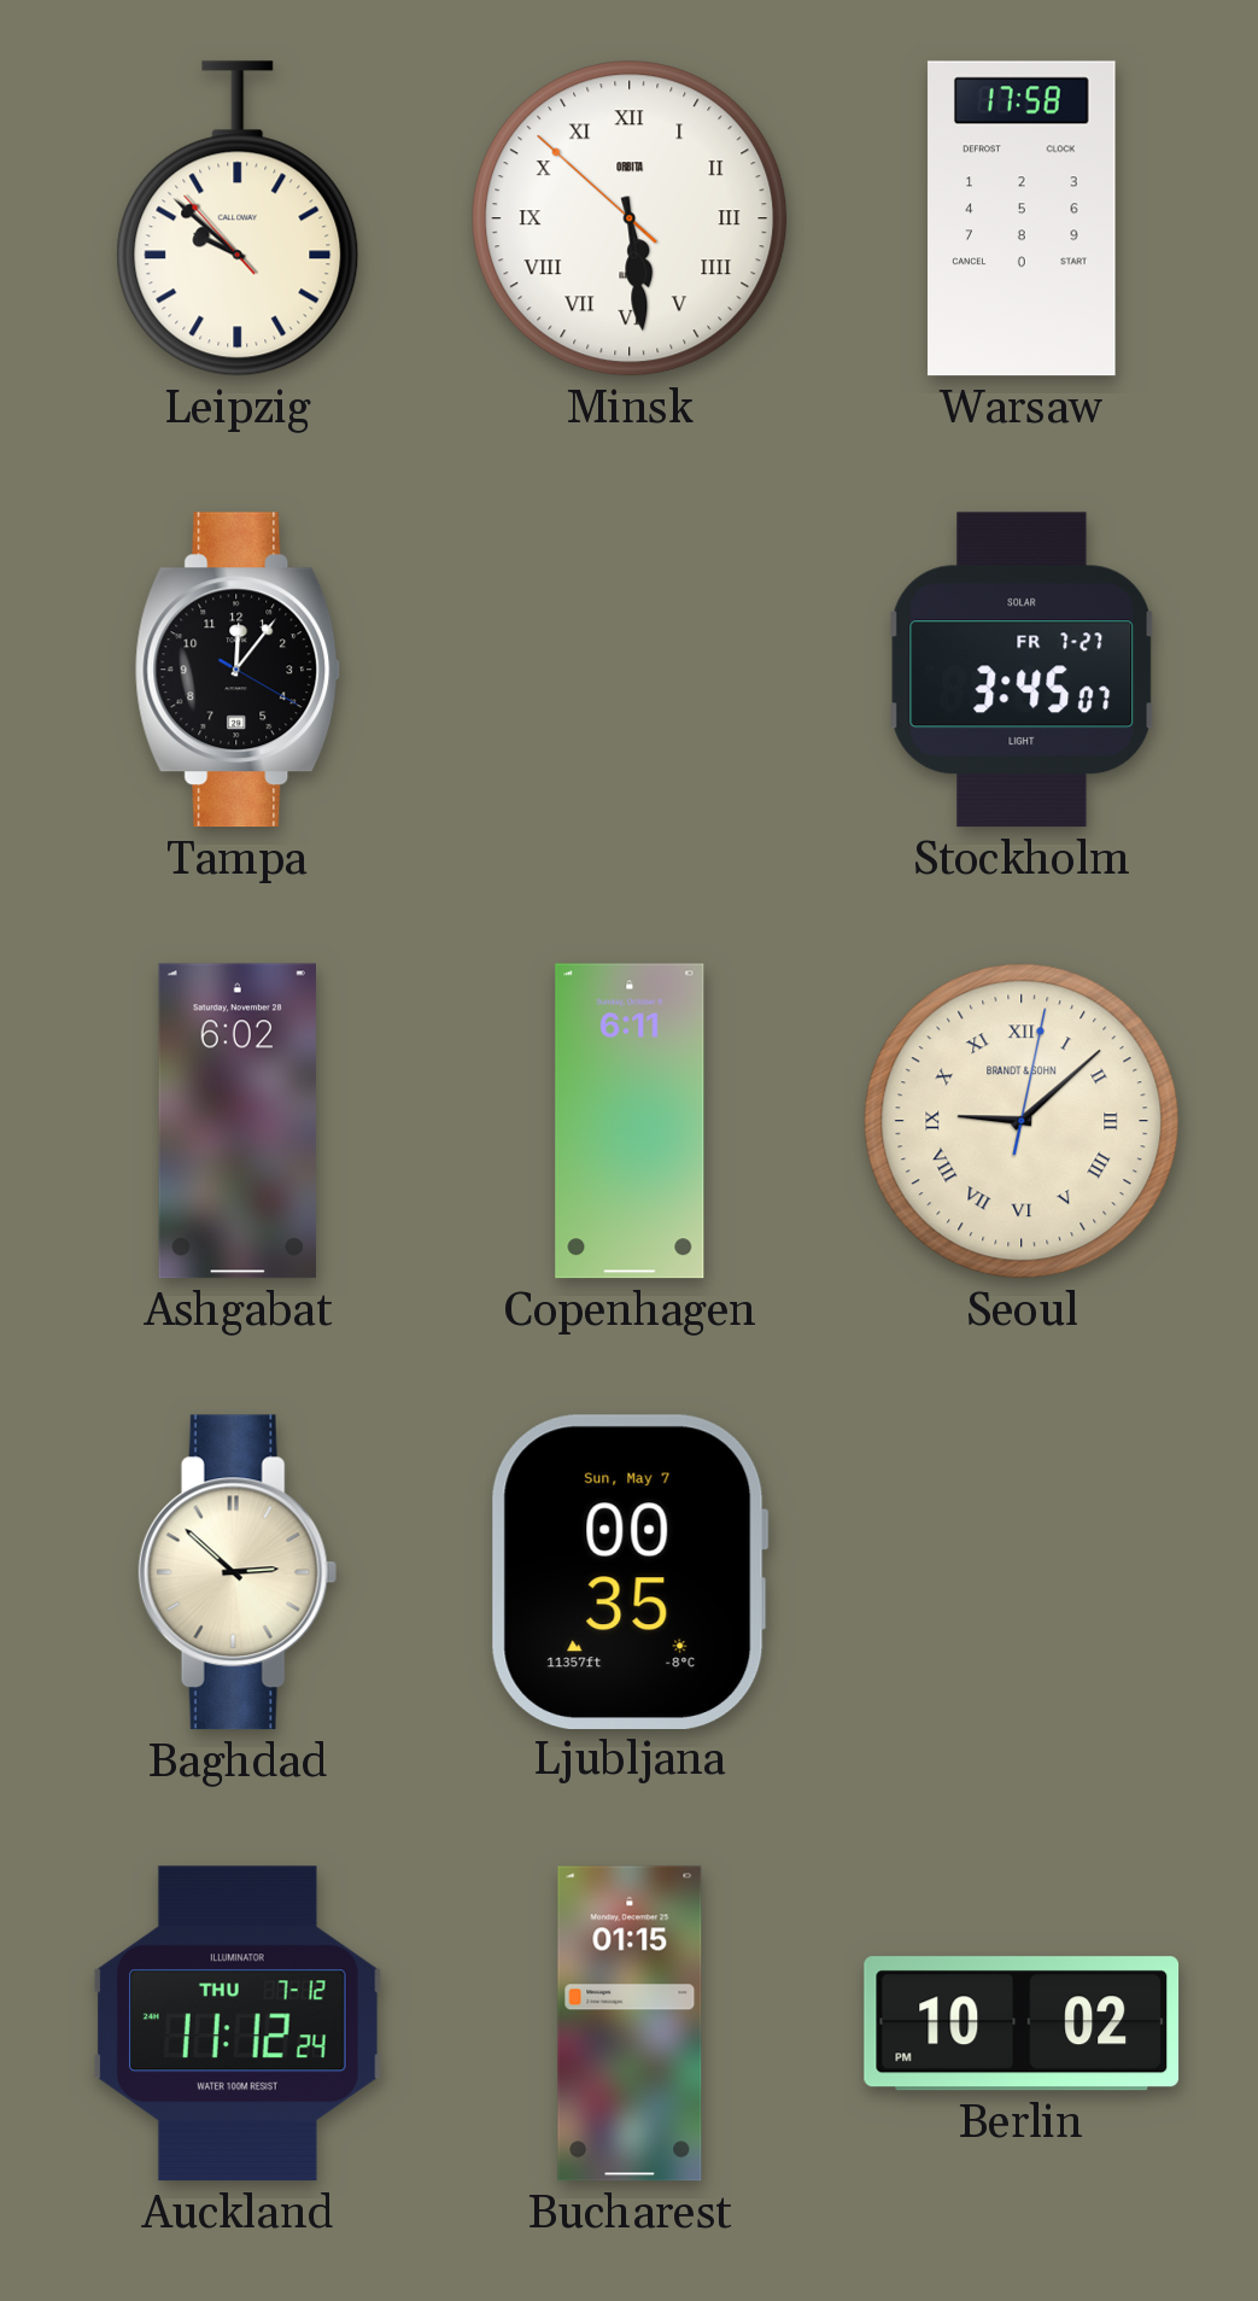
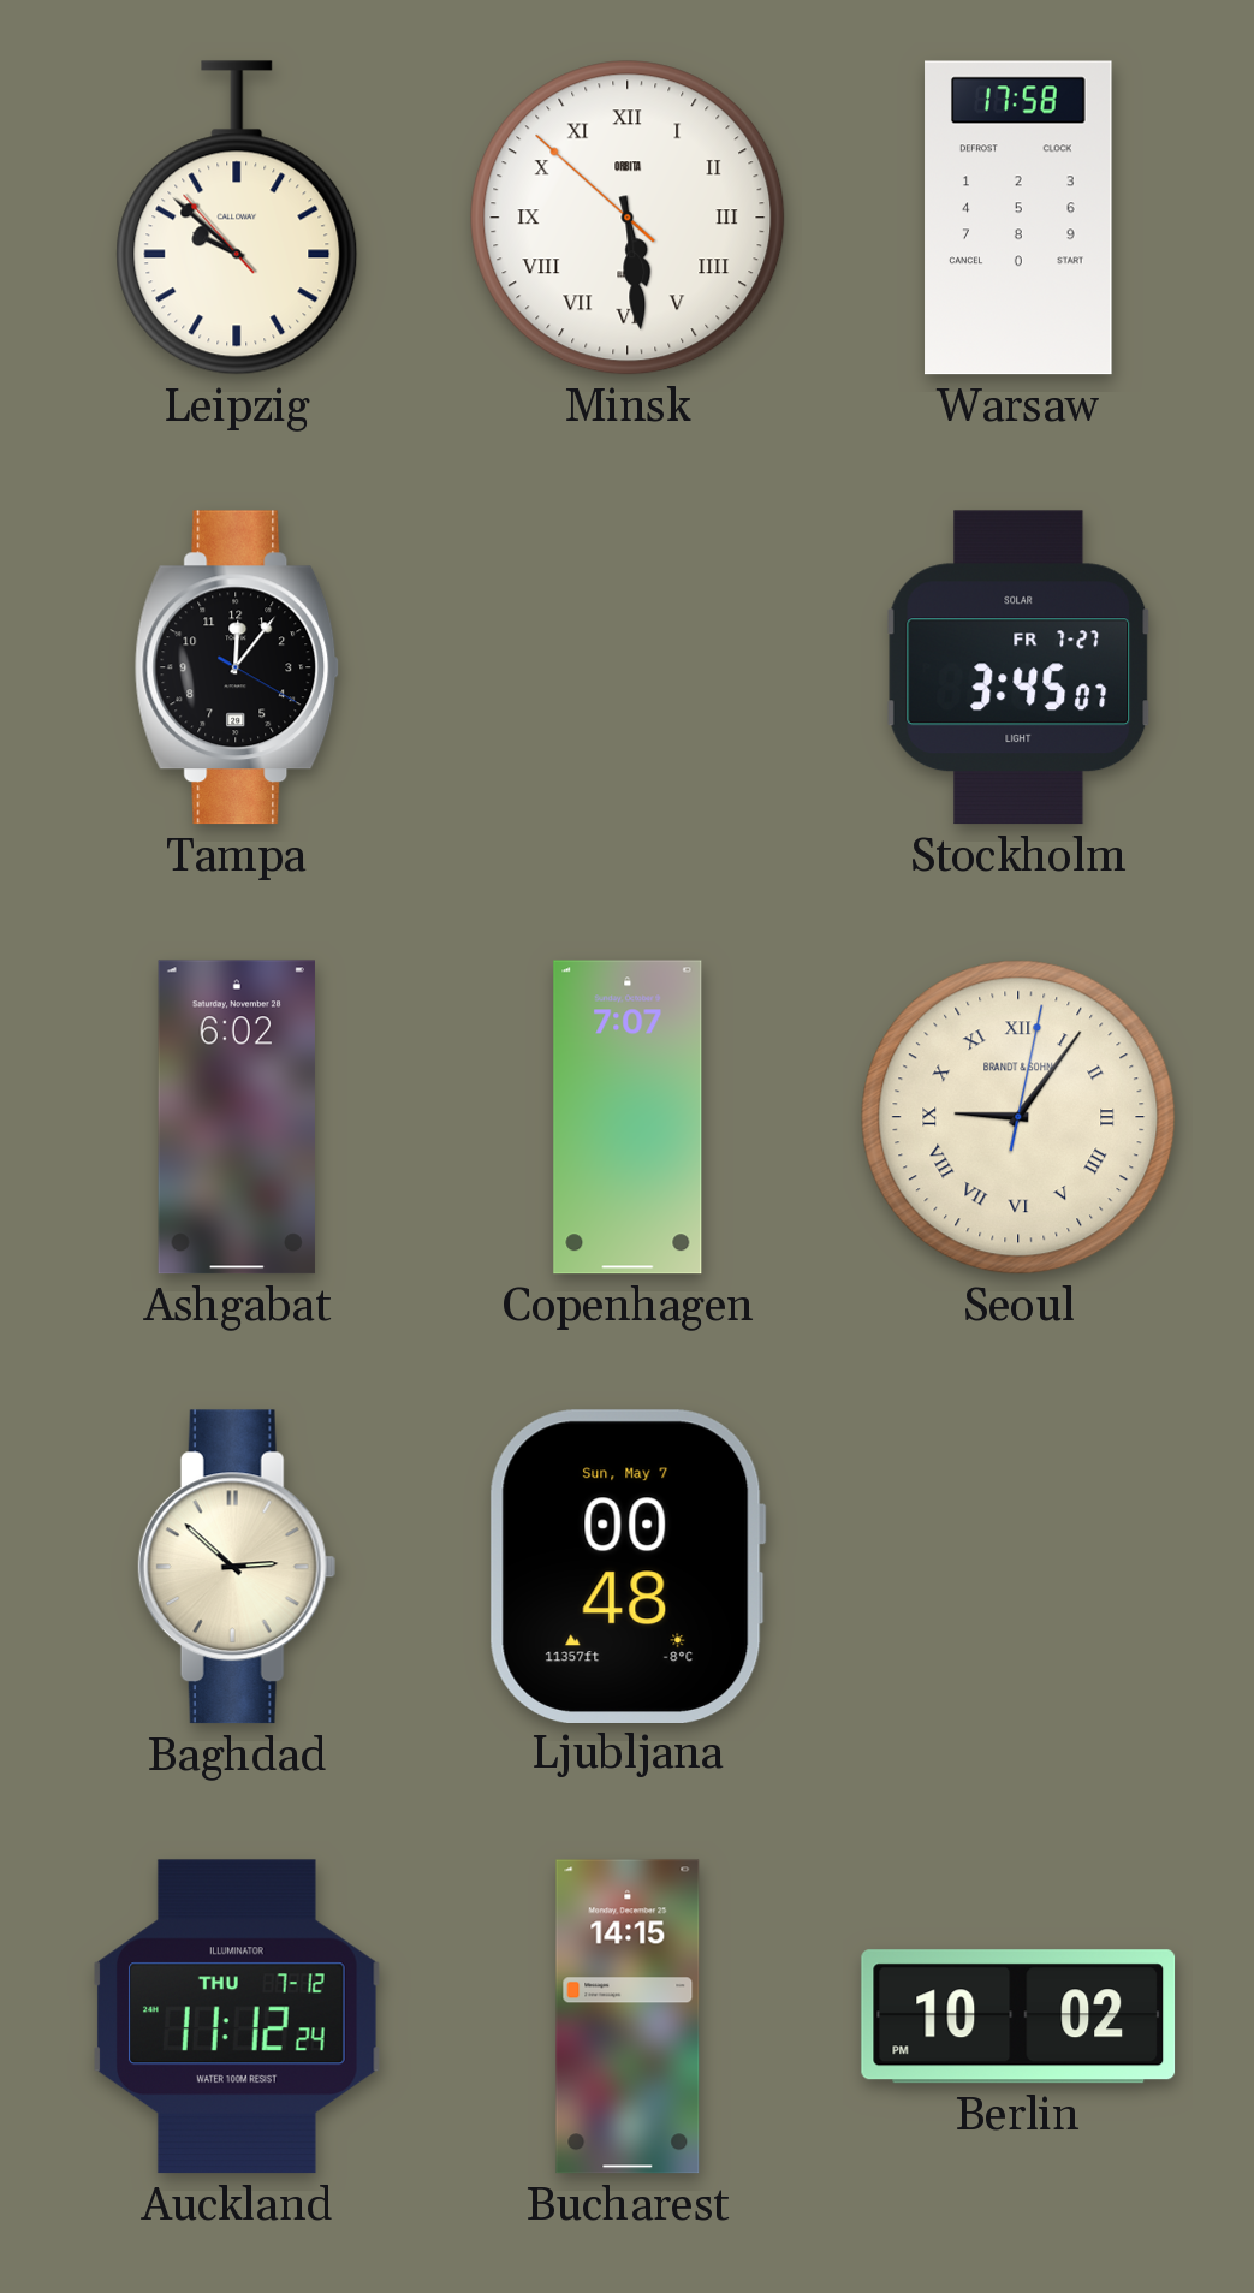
Copenhagen: 6:11 -> 7:07 (628, 1117)
Seoul: 9:08 -> 9:06 (1018, 1117)
Ljubljana: 00:35 -> 00:48 (628, 1566)
Bucharest: 01:15 -> 14:15 (628, 2016)
